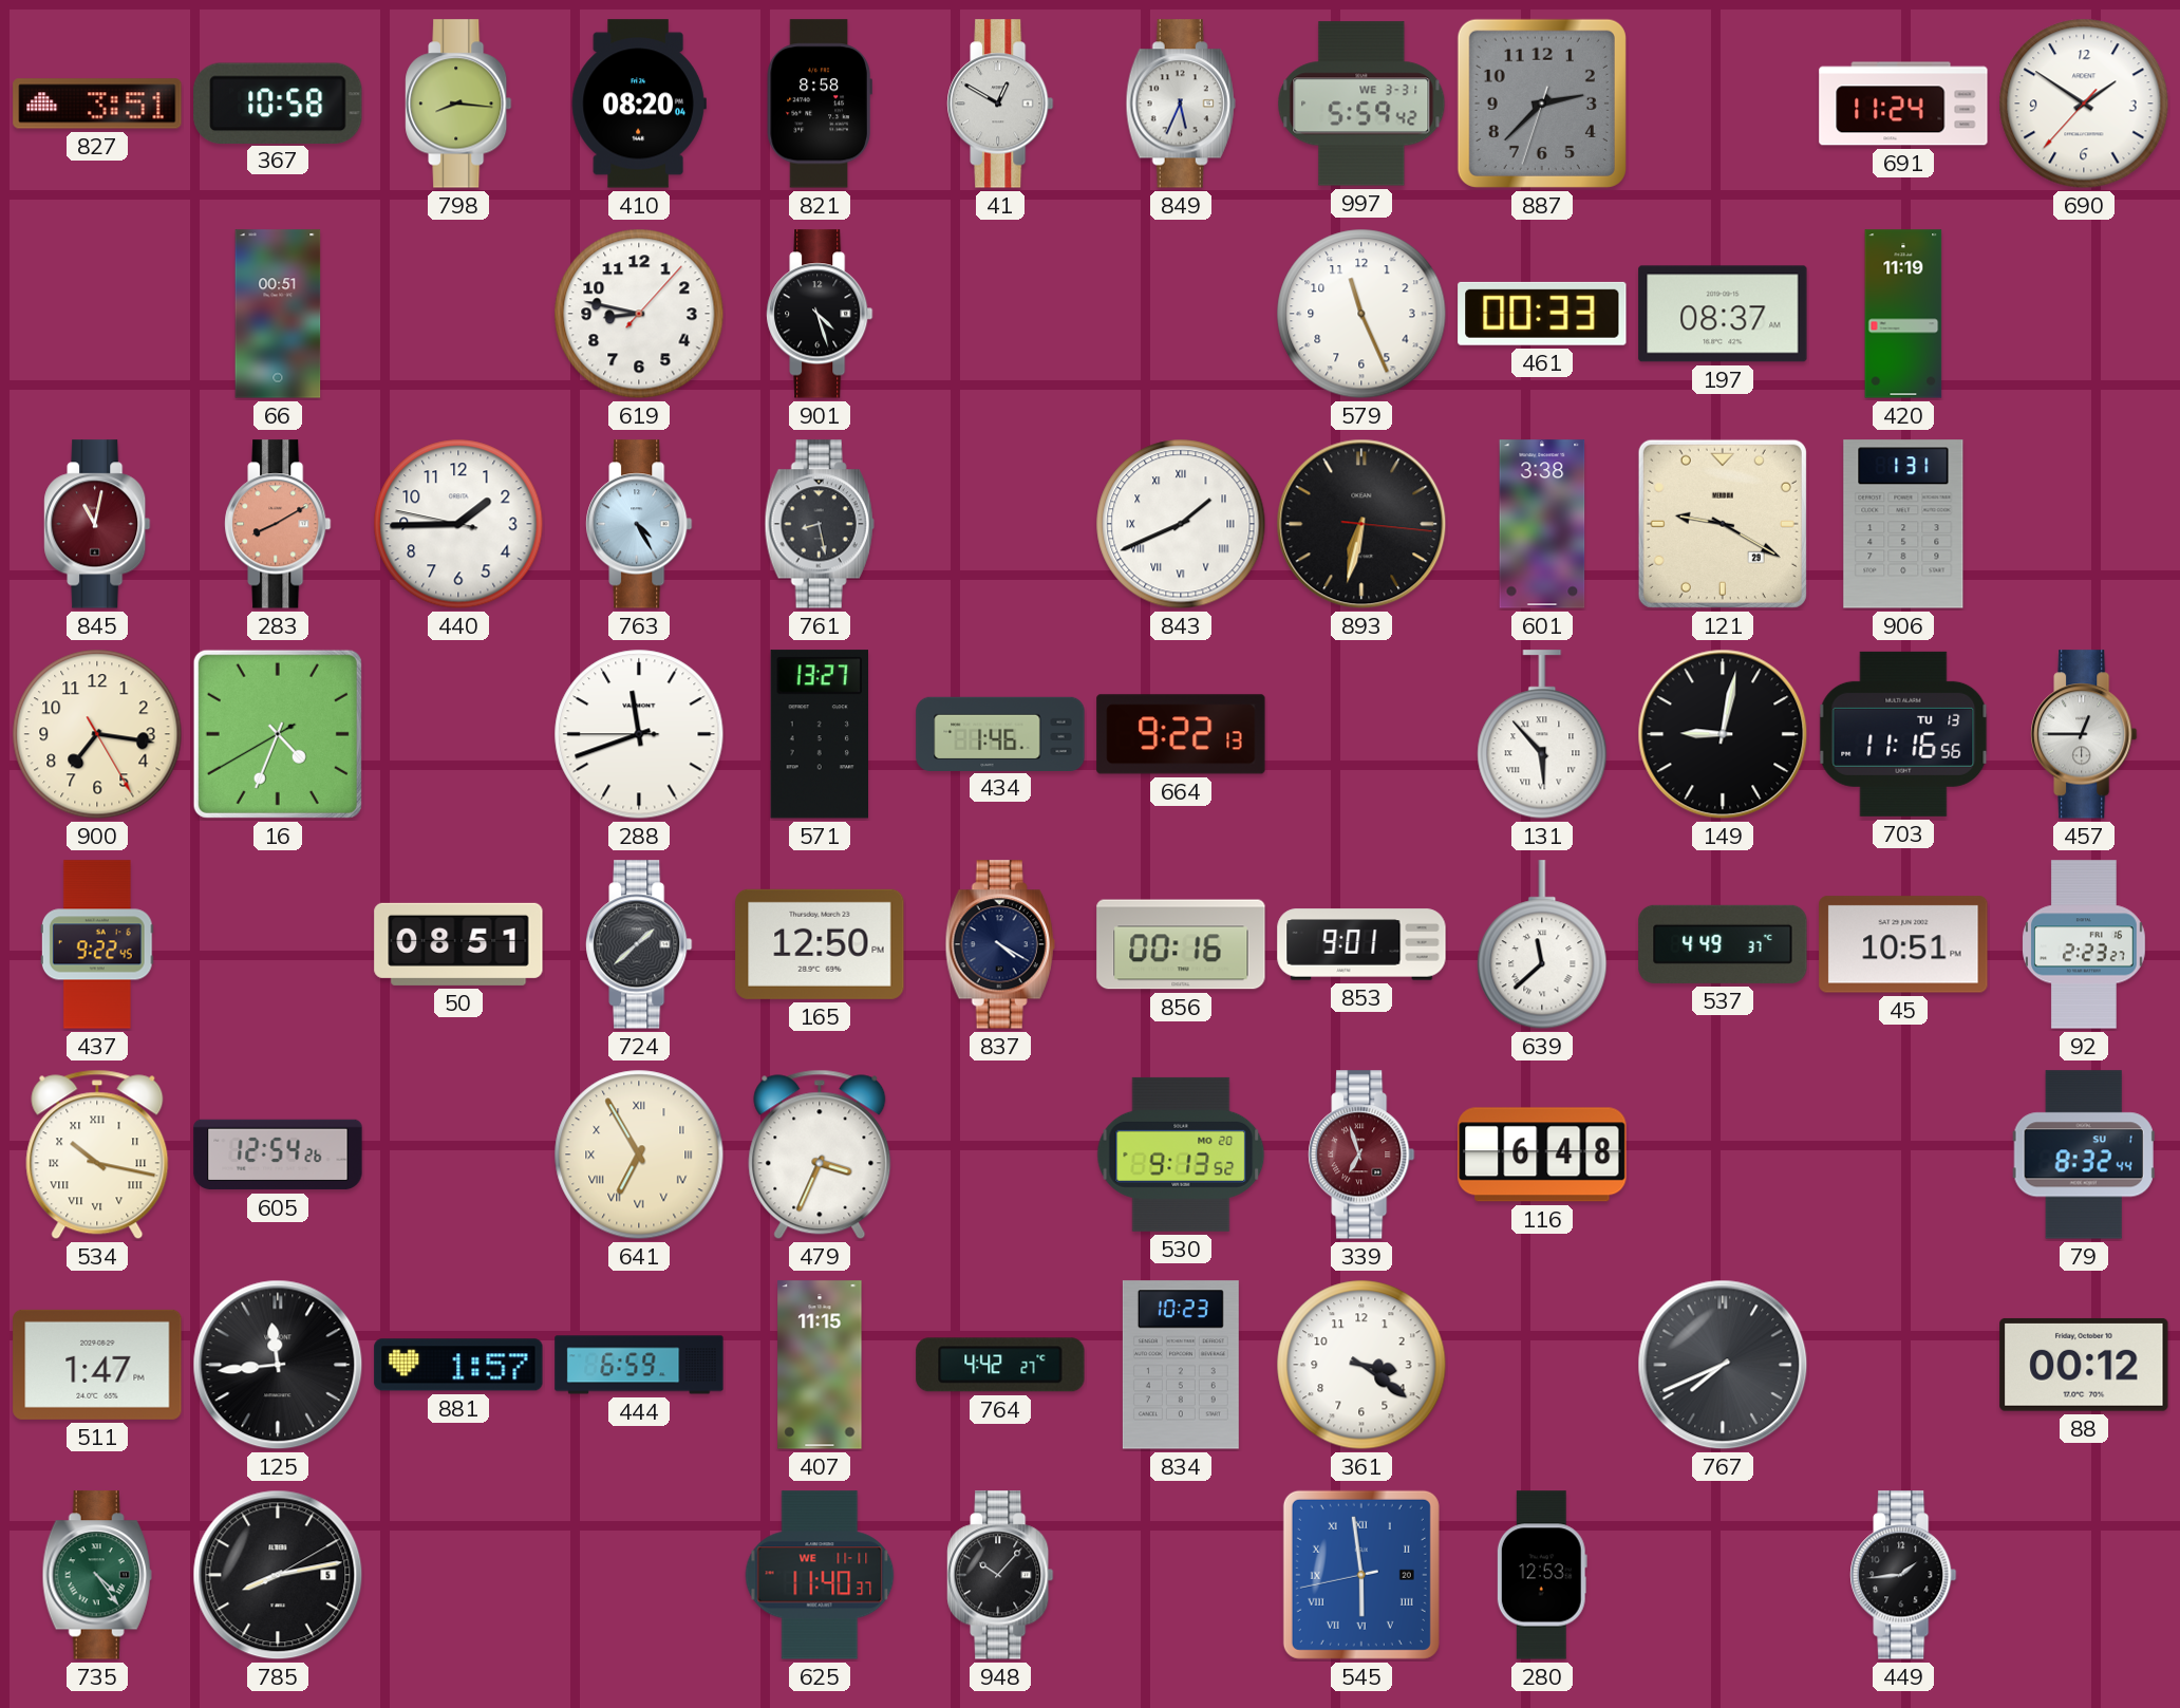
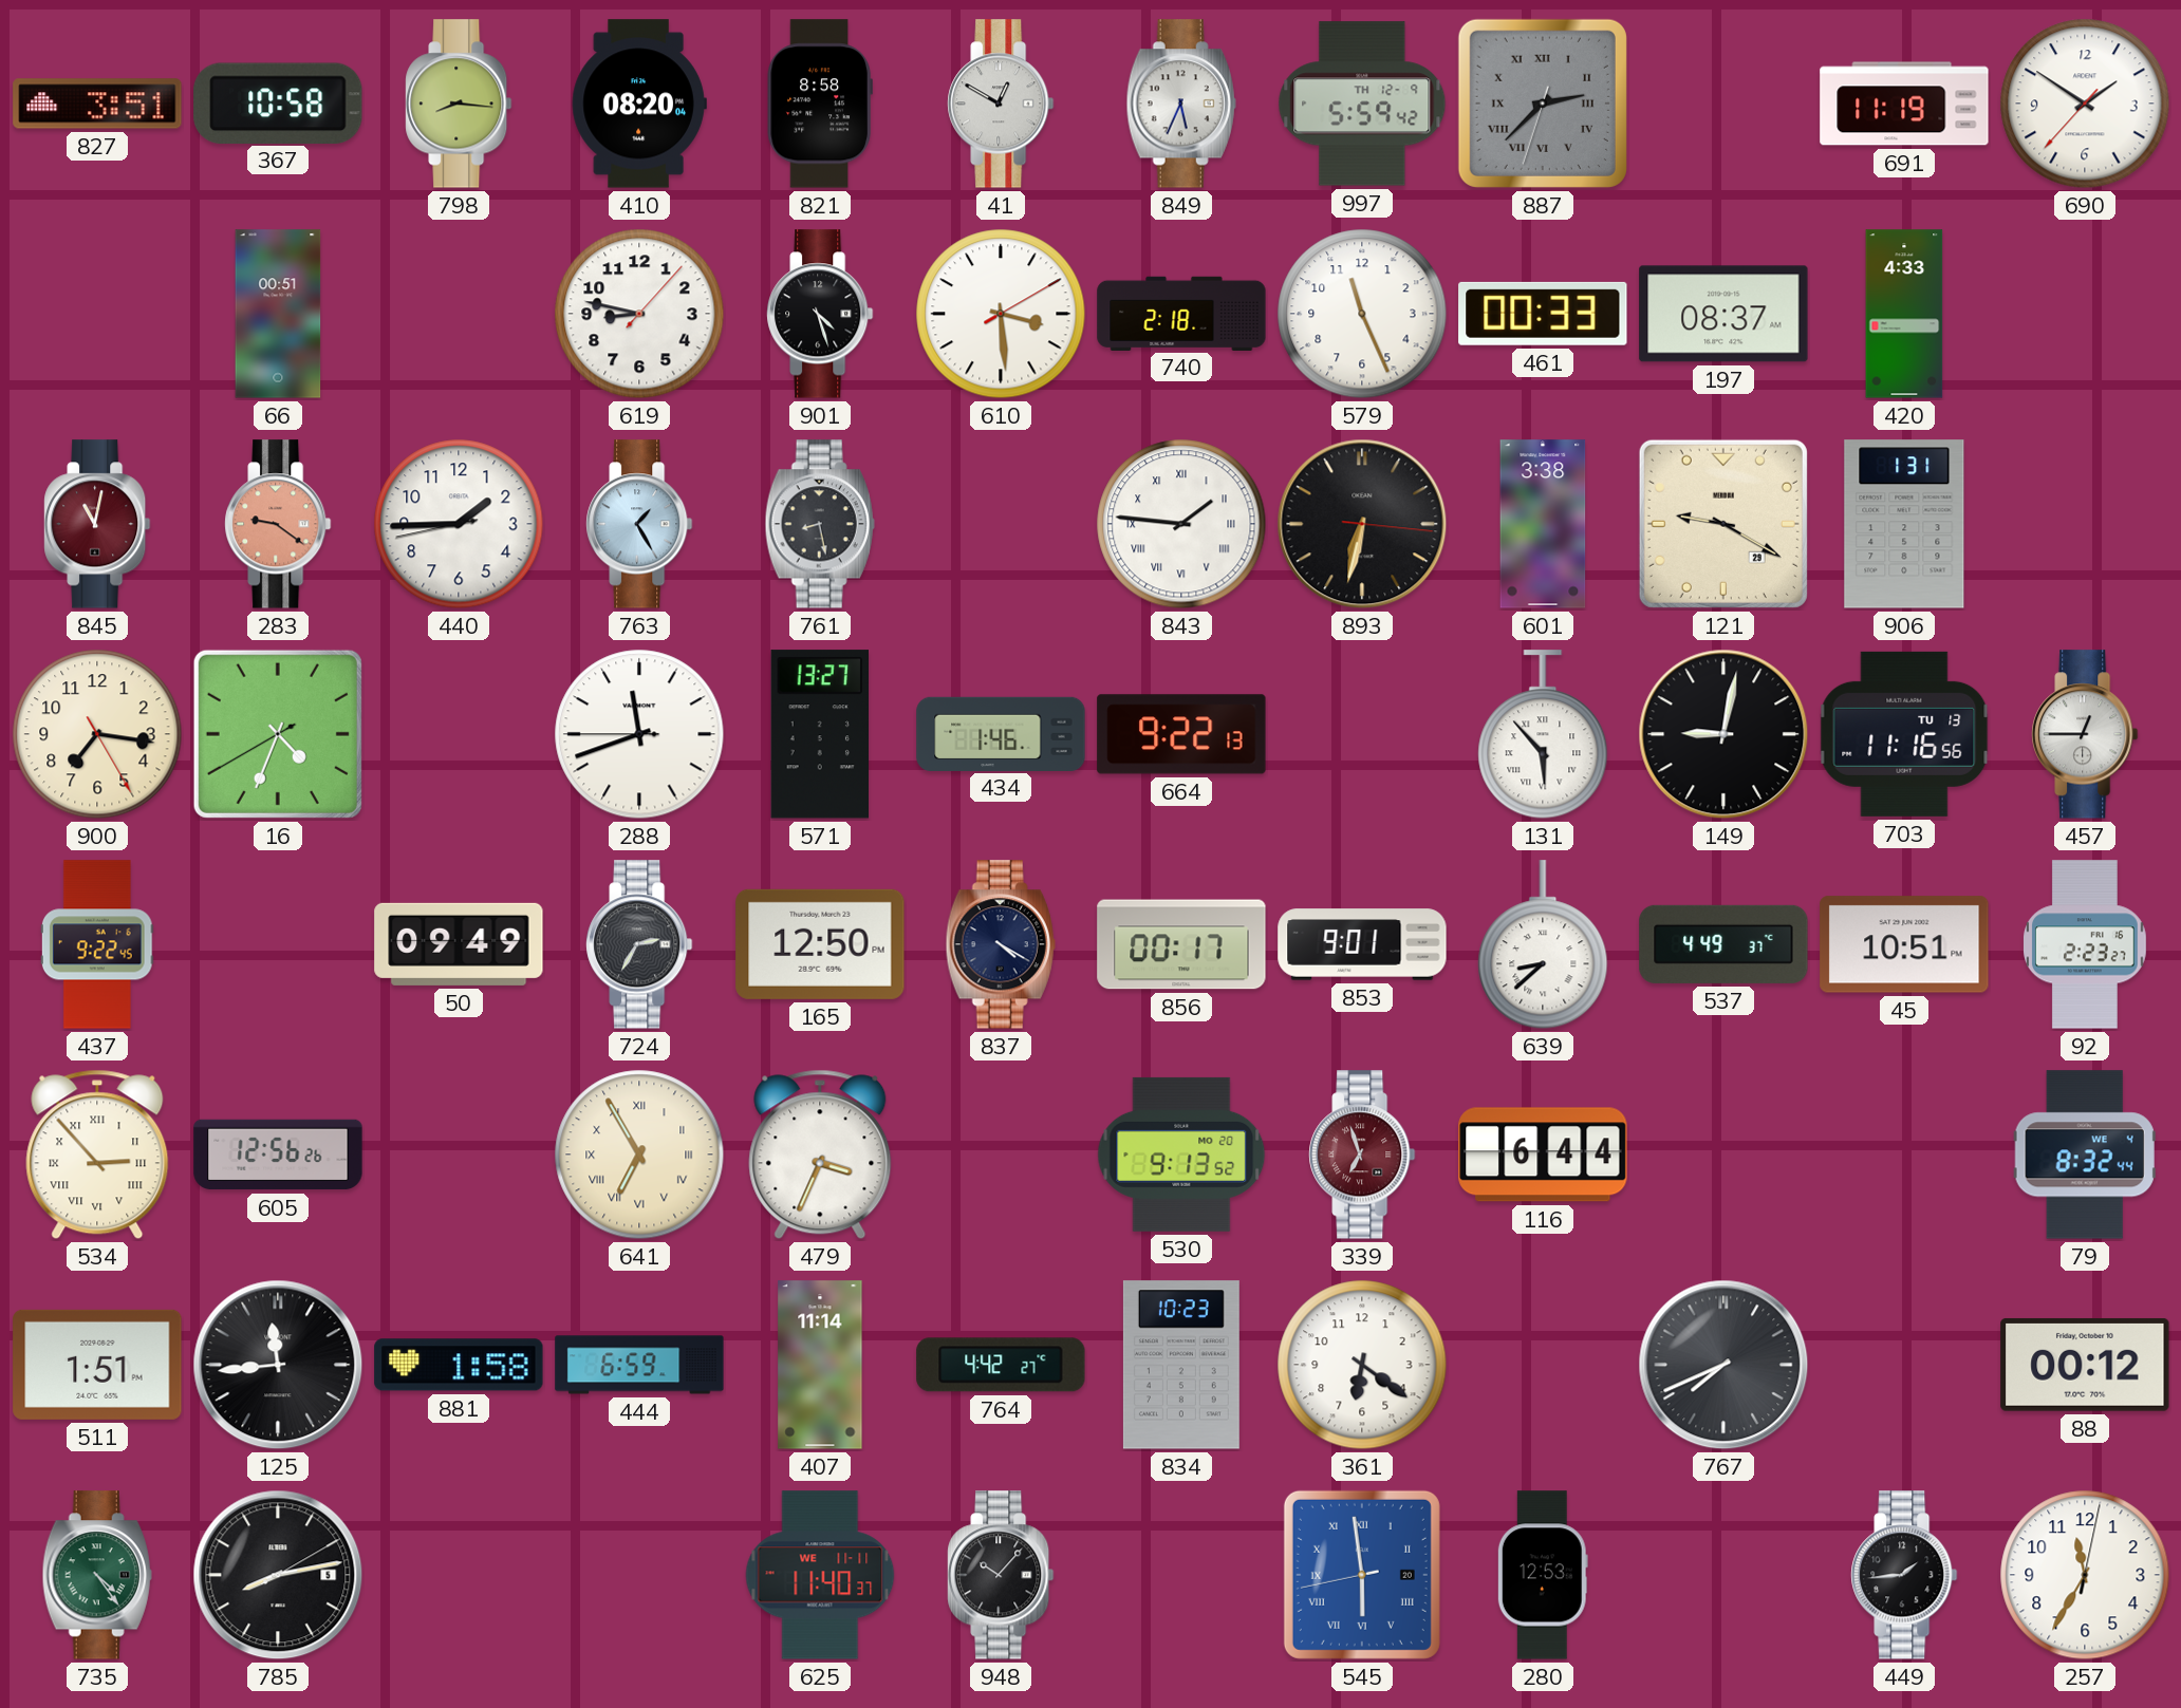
997 date: WE 3-31 -> TH 12-9 (1362, 104)
887 numerals: Arabic -> Roman (1543, 104)
691: 11:24 -> 11:19 (1904, 104)
610: none -> 3:29 (1001, 314)
740: none -> 2:18 (1181, 313)
420: 11:19 -> 4:33 (1904, 314)
283: 8:10 -> 9:21 (278, 524)
440: 1:44:47 -> 1:44:43 (459, 524)
763: 4:25 -> 1:25 (639, 524)
843: 1:41 -> 1:46 (1181, 524)
50: 08:51 -> 09:49 (459, 944)
724: 1:38 -> 2:35 (639, 944)
856: 00:16 -> 00:17 (1181, 944)
639: 11:38 -> 8:38 (1543, 945)
534: 10:17 -> 2:53 (97, 1155)
605: 12:54 -> 12:56 (278, 1155)
116: 6:48 -> 6:44 (1543, 1155)
79 date: SU 1 -> WE 4 (2085, 1155)
511: 1:47 -> 1:51 (97, 1365)
881: 1:57 -> 1:58 (459, 1365)
407: 11:15 -> 11:14 (820, 1365)
361: 3:21 -> 6:21 (1362, 1365)
257: none -> 11:35 (2085, 1575)
